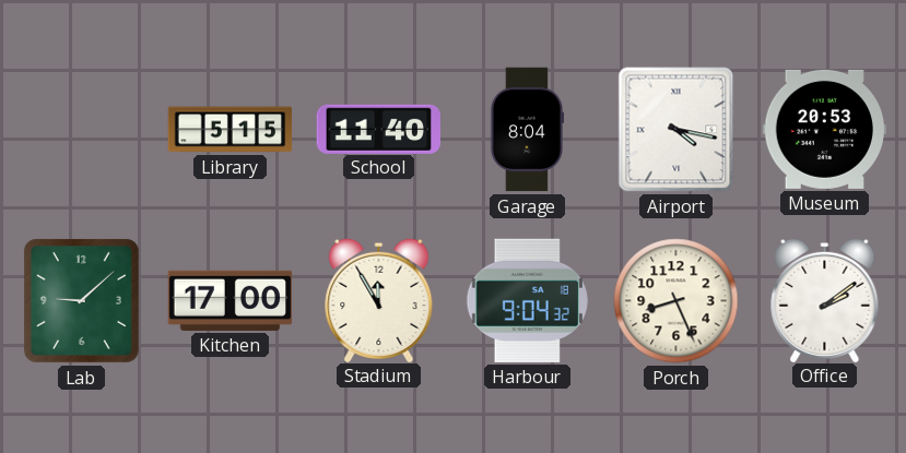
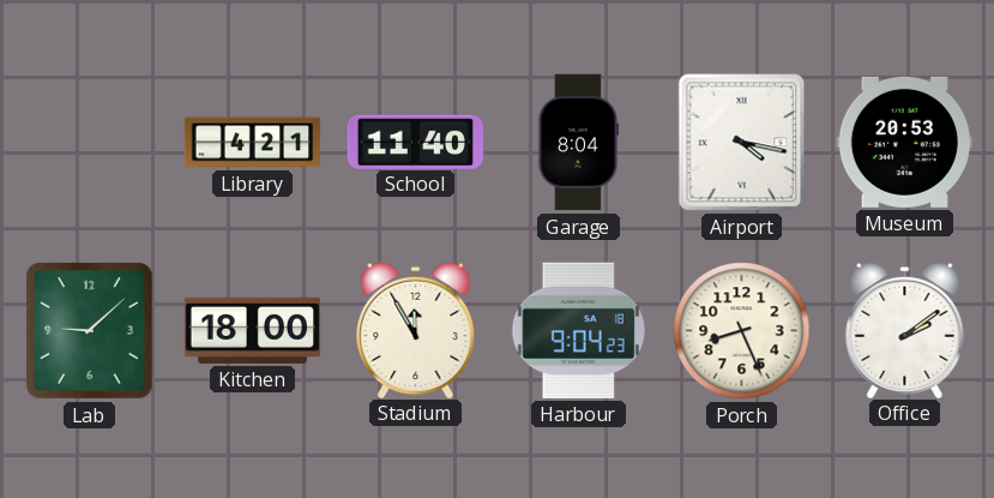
Library: 5:15 -> 4:21 (253, 143)
Kitchen: 17:00 -> 18:00 (253, 330)
Harbour: 9:04:32 -> 9:04:23 (578, 330)
